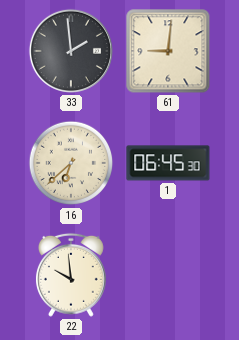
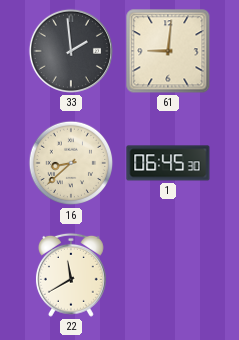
16: 6:38 -> 8:38 (71, 163)
22: 9:59 -> 11:40 (71, 275)
